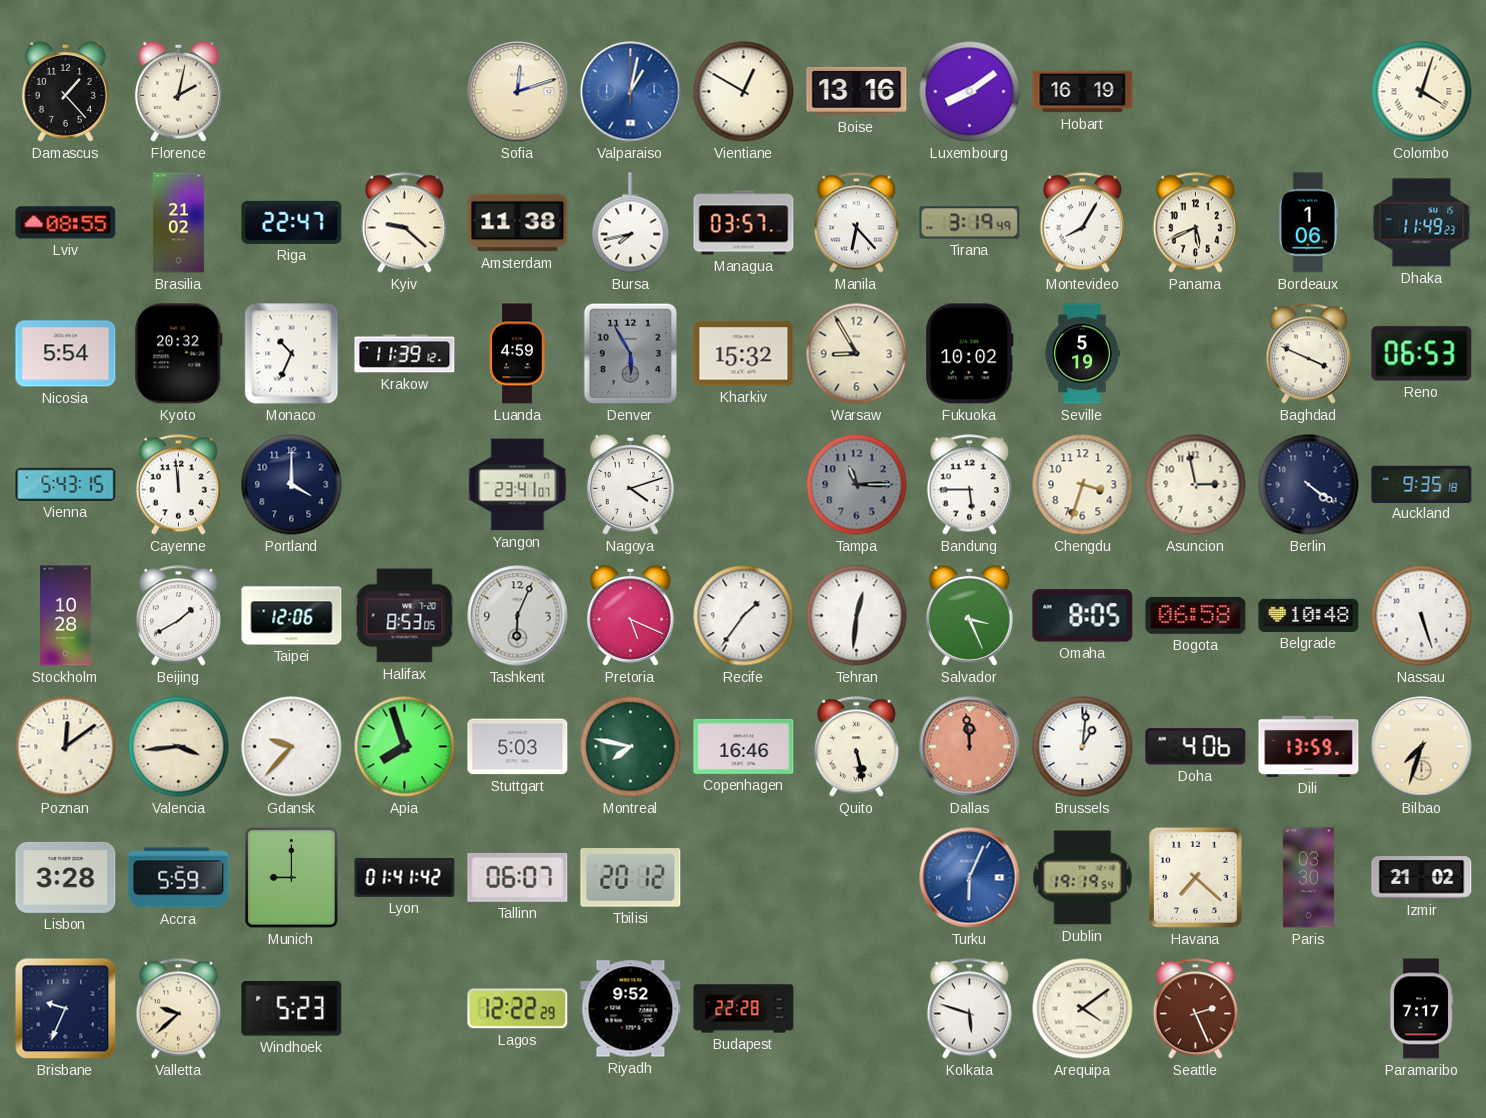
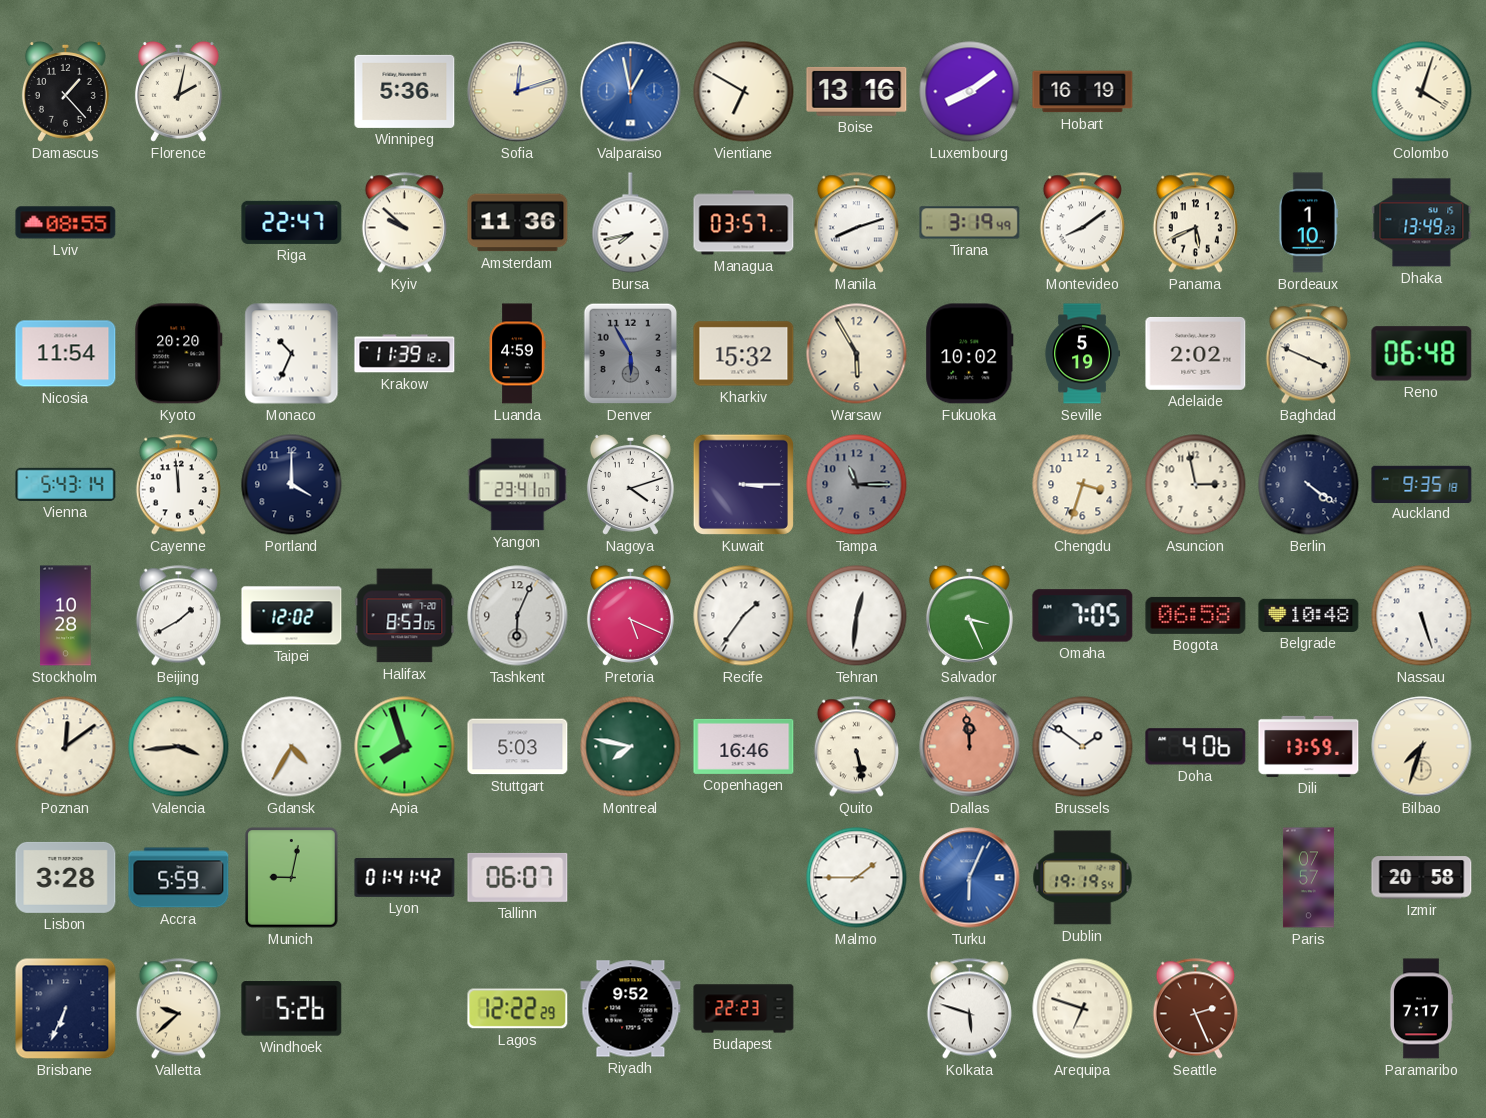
Winnipeg: none -> 5:36 (405, 91)
Valparaiso: 1:02 -> 12:58 (631, 92)
Vientiane: 12:50 -> 6:50 (744, 92)
Brasilia: 21:02 -> none (178, 223)
Kyiv: 9:22 -> 9:52 (404, 223)
Amsterdam: 11:38 -> 11:36 (518, 223)
Manila: 6:23 -> 8:12 (856, 223)
Montevideo: 8:05 -> 8:09 (1082, 223)
Bordeaux: 1:06 -> 1:10 (1308, 223)
Dhaka: 11:49 -> 13:49 (1422, 223)
Nicosia: 5:54 -> 11:54 (66, 354)
Kyoto: 20:32 -> 20:20 (179, 354)
Warsaw: 8:55 -> 5:55 (857, 354)
Adelaide: none -> 2:02 (1196, 353)
Reno: 06:53 -> 06:48 (1422, 354)
Vienna: 5:43:15 -> 5:43:14 (66, 484)
Kuwait: none -> 3:15 (743, 484)
Bandung: 5:45 -> none (969, 485)
Taipei: 12:06 -> 12:02 (292, 616)
Omaha: 8:05 -> 7:05 (1083, 616)
Gdansk: 9:37 -> 4:35 (292, 747)
Brussels: 1:01 -> 1:51 (1083, 747)
Munich: 9:00 -> 9:02 (292, 878)
Tbilisi: 20:12 -> none (631, 878)
Malmo: none -> 1:45 (857, 878)
Havana: 7:22 -> none (1195, 877)
Paris: 03:30 -> 07:57 (1308, 878)
Izmir: 21:02 -> 20:58 (1422, 878)
Brisbane: 9:34 -> 6:34 (66, 1009)
Windhoek: 5:23 -> 5:26 (292, 1009)
Budapest: 22:28 -> 22:23 (744, 1009)
Arequipa: 4:09 -> 6:48 (1083, 1009)
